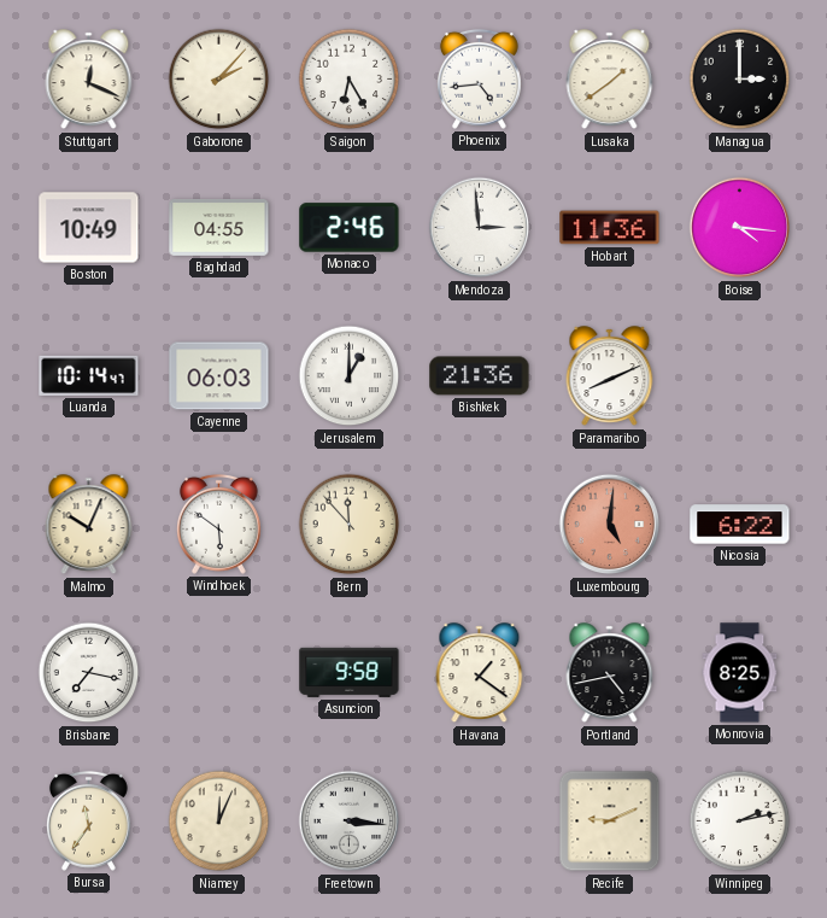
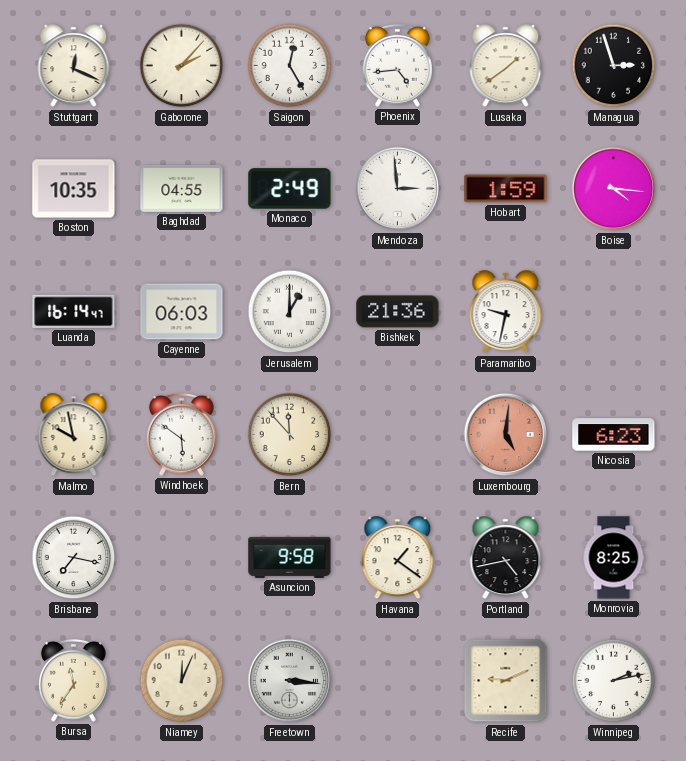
Saigon: 6:25 -> 12:25 (290, 66)
Managua: 3:00 -> 2:57 (614, 66)
Boston: 10:49 -> 10:35 (74, 189)
Monaco: 2:46 -> 2:49 (290, 189)
Hobart: 11:36 -> 1:59 (506, 189)
Luanda: 10:14 -> 16:14 (74, 311)
Paramaribo: 8:11 -> 9:32 (506, 312)
Malmo: 10:04 -> 9:58 (74, 435)
Nicosia: 6:22 -> 6:23 (614, 435)
